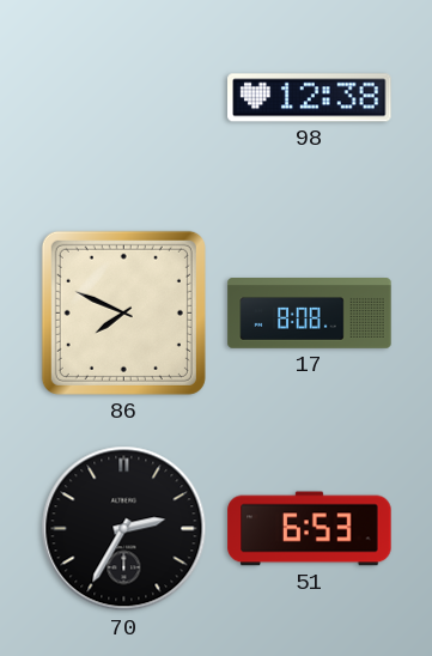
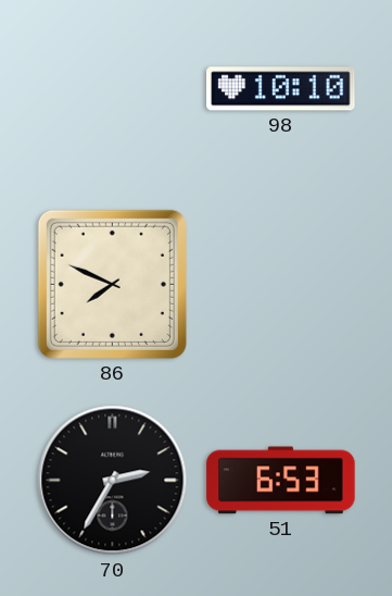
98: 12:38 -> 10:10 (281, 89)
17: 8:08 -> none (310, 314)
